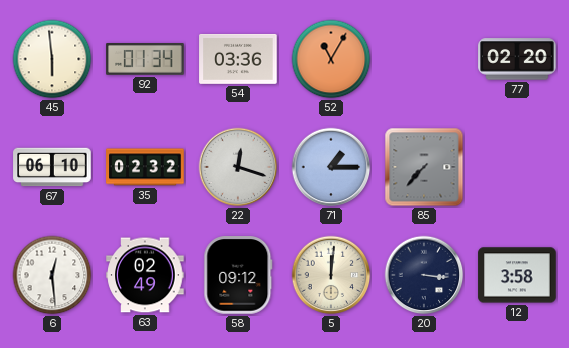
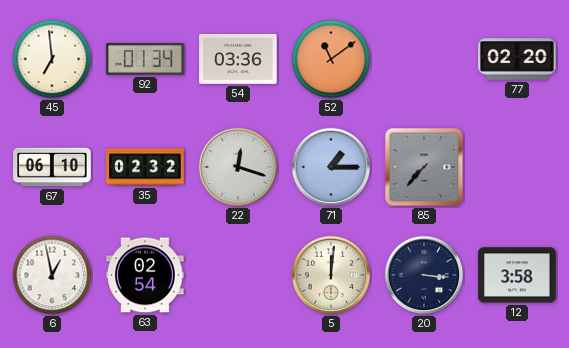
45: 5:59 -> 6:59 (52, 59)
52: 11:05 -> 11:09 (331, 59)
6: 12:29 -> 12:58 (52, 275)
63: 02:49 -> 02:54 (145, 275)
58: 09:12 -> none (238, 275)
